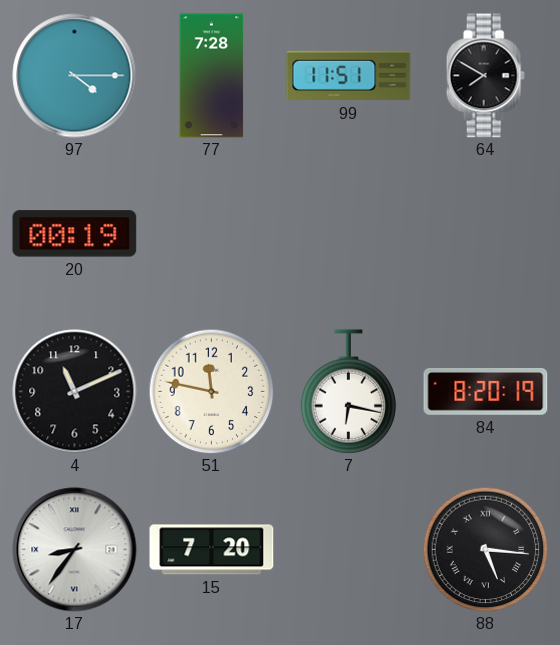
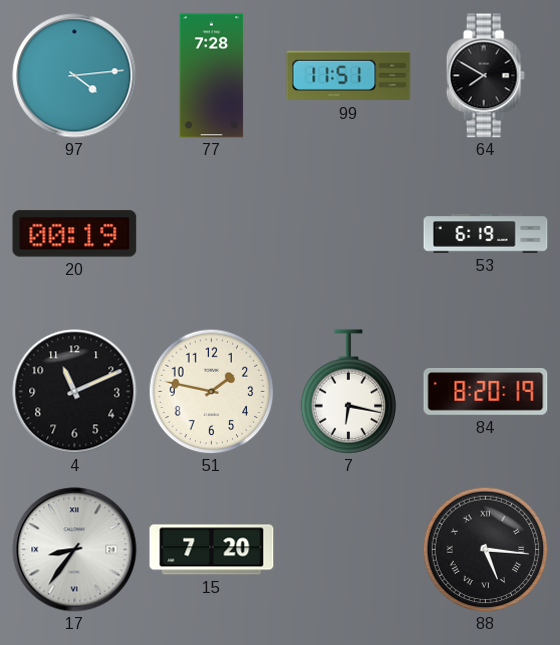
97: 4:15 -> 4:14 (75, 76)
53: none -> 6:19 (486, 234)
51: 11:47 -> 1:47 (211, 391)
